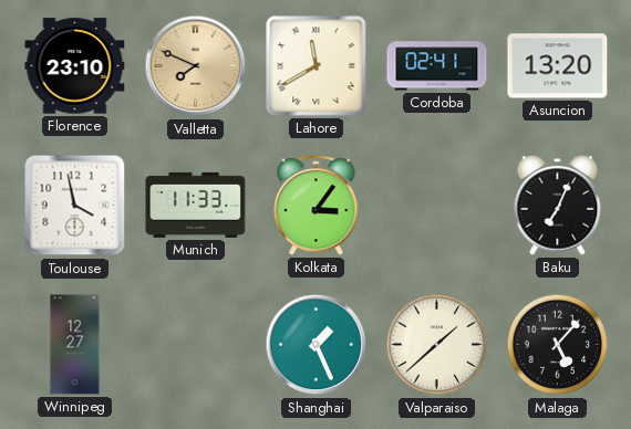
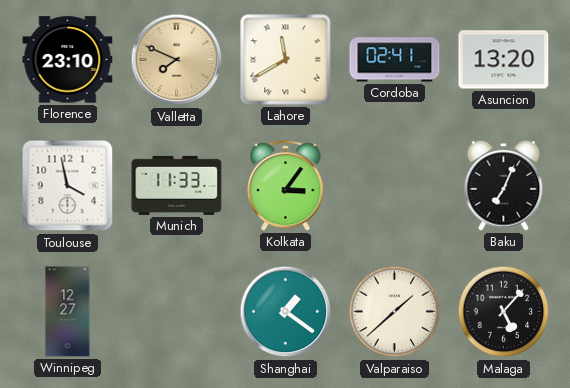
Shanghai: 1:26 -> 1:21 (286, 312)
